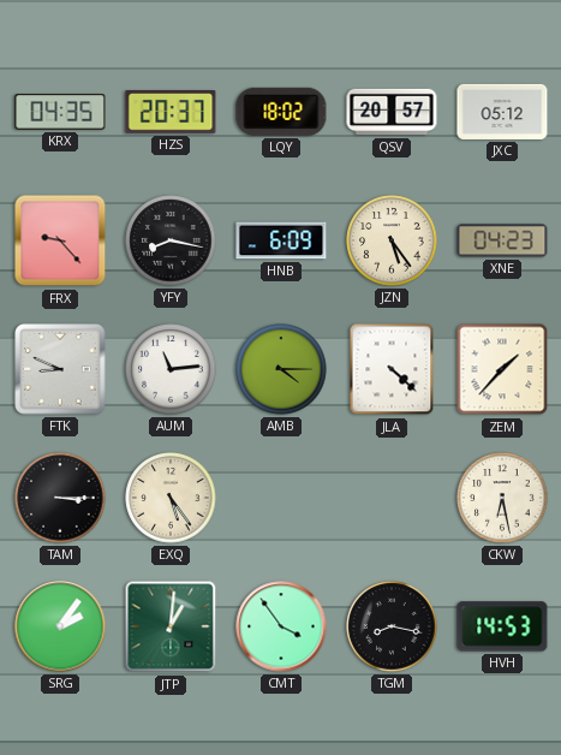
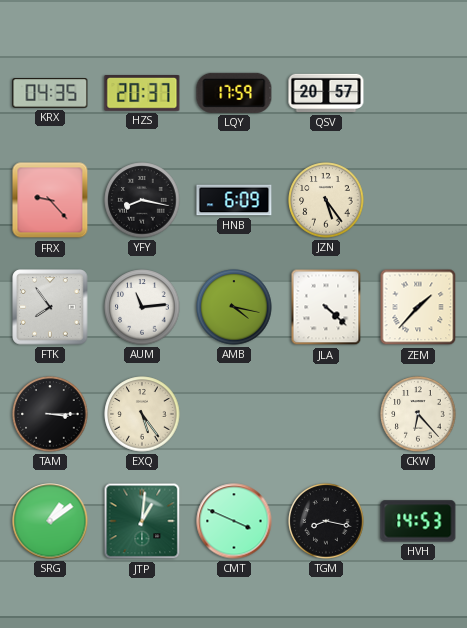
LQY: 18:02 -> 17:59 (234, 93)
JXC: 05:12 -> none (502, 112)
XNE: 04:23 -> none (502, 240)
FTK: 8:49 -> 7:54 (50, 307)
AMB: 4:15 -> 4:17 (234, 307)
CKW: 6:28 -> 6:23 (418, 414)
SRG: 2:06 -> 1:09 (50, 521)
CMT: 3:54 -> 3:49 (234, 521)
